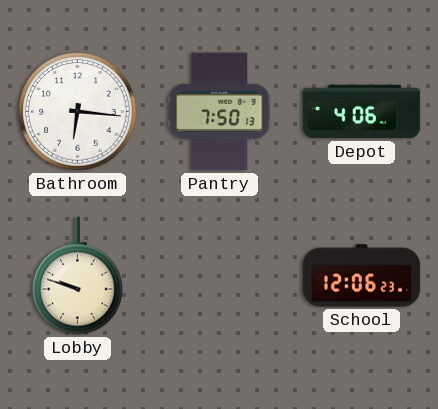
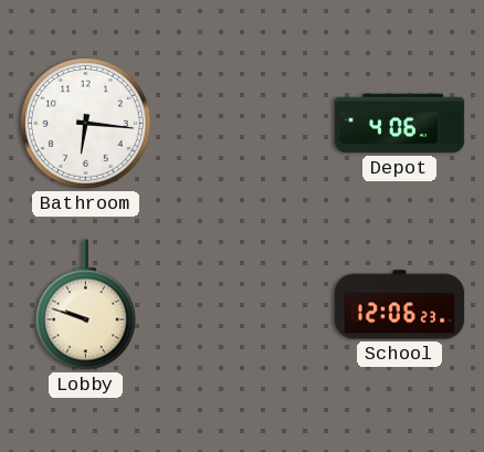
Pantry: 7:50 -> none (220, 112)
